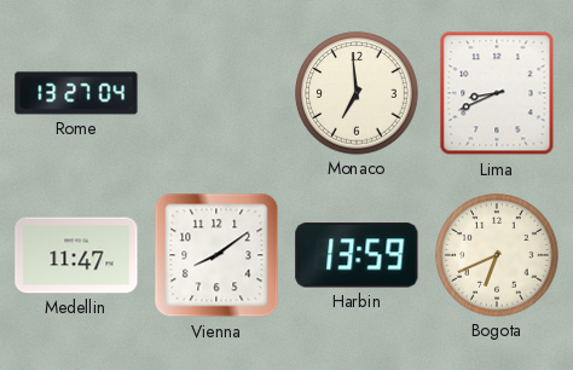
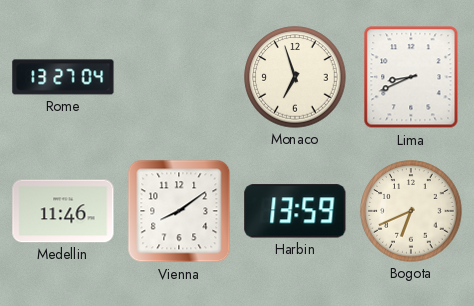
Monaco: 6:59 -> 6:57 (295, 77)
Medellin: 11:47 -> 11:46 (63, 211)
